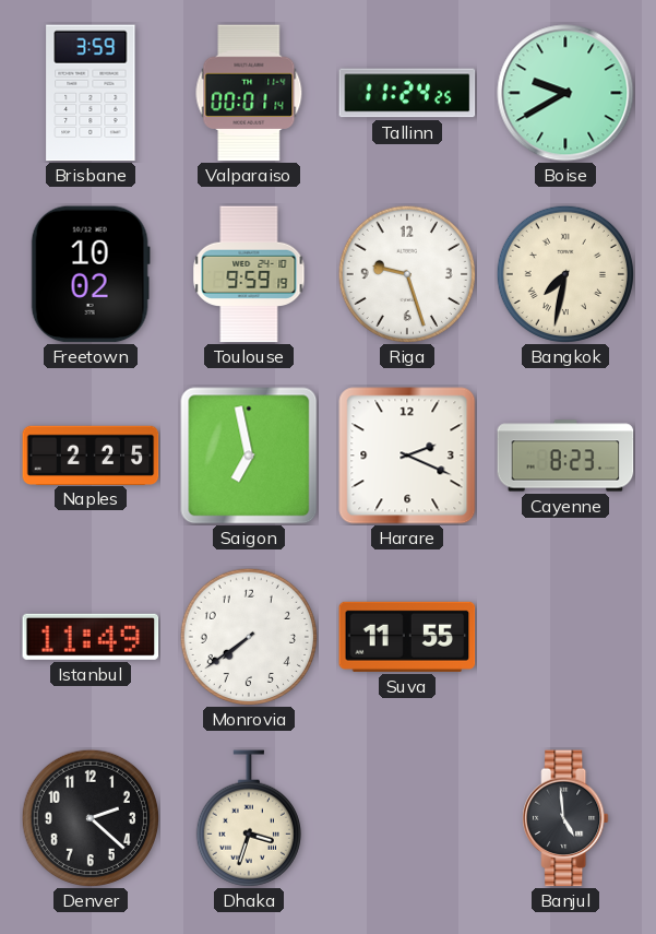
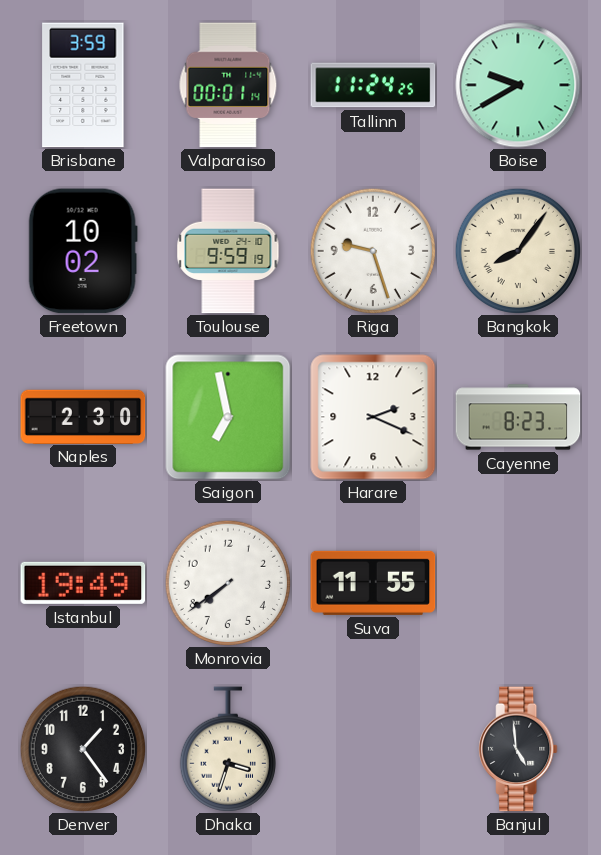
Bangkok: 7:32 -> 8:06 (517, 250)
Naples: 2:25 -> 2:30 (83, 416)
Istanbul: 11:49 -> 19:49 (83, 583)
Denver: 2:22 -> 1:24 (82, 748)
